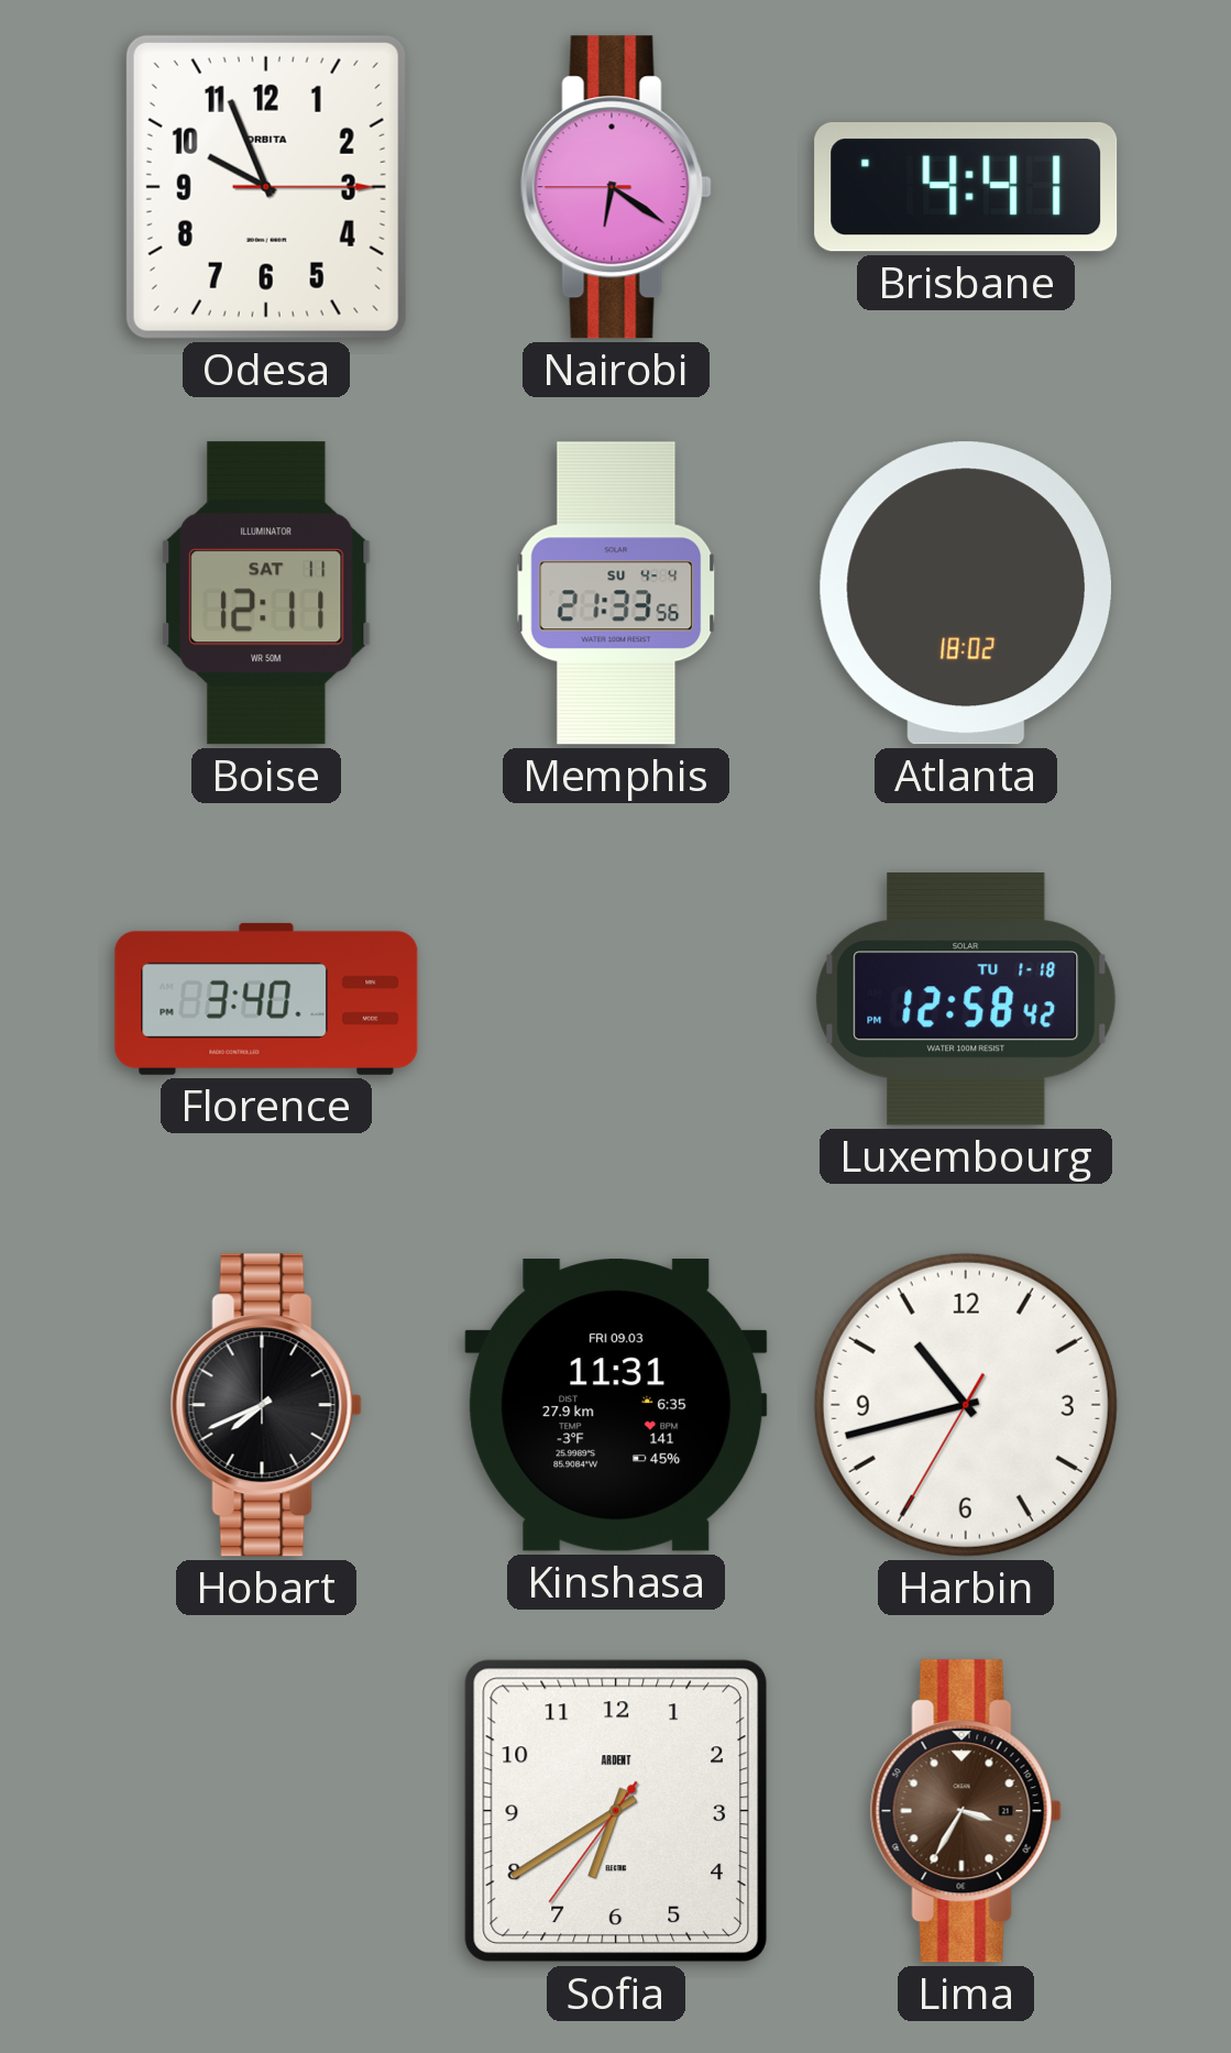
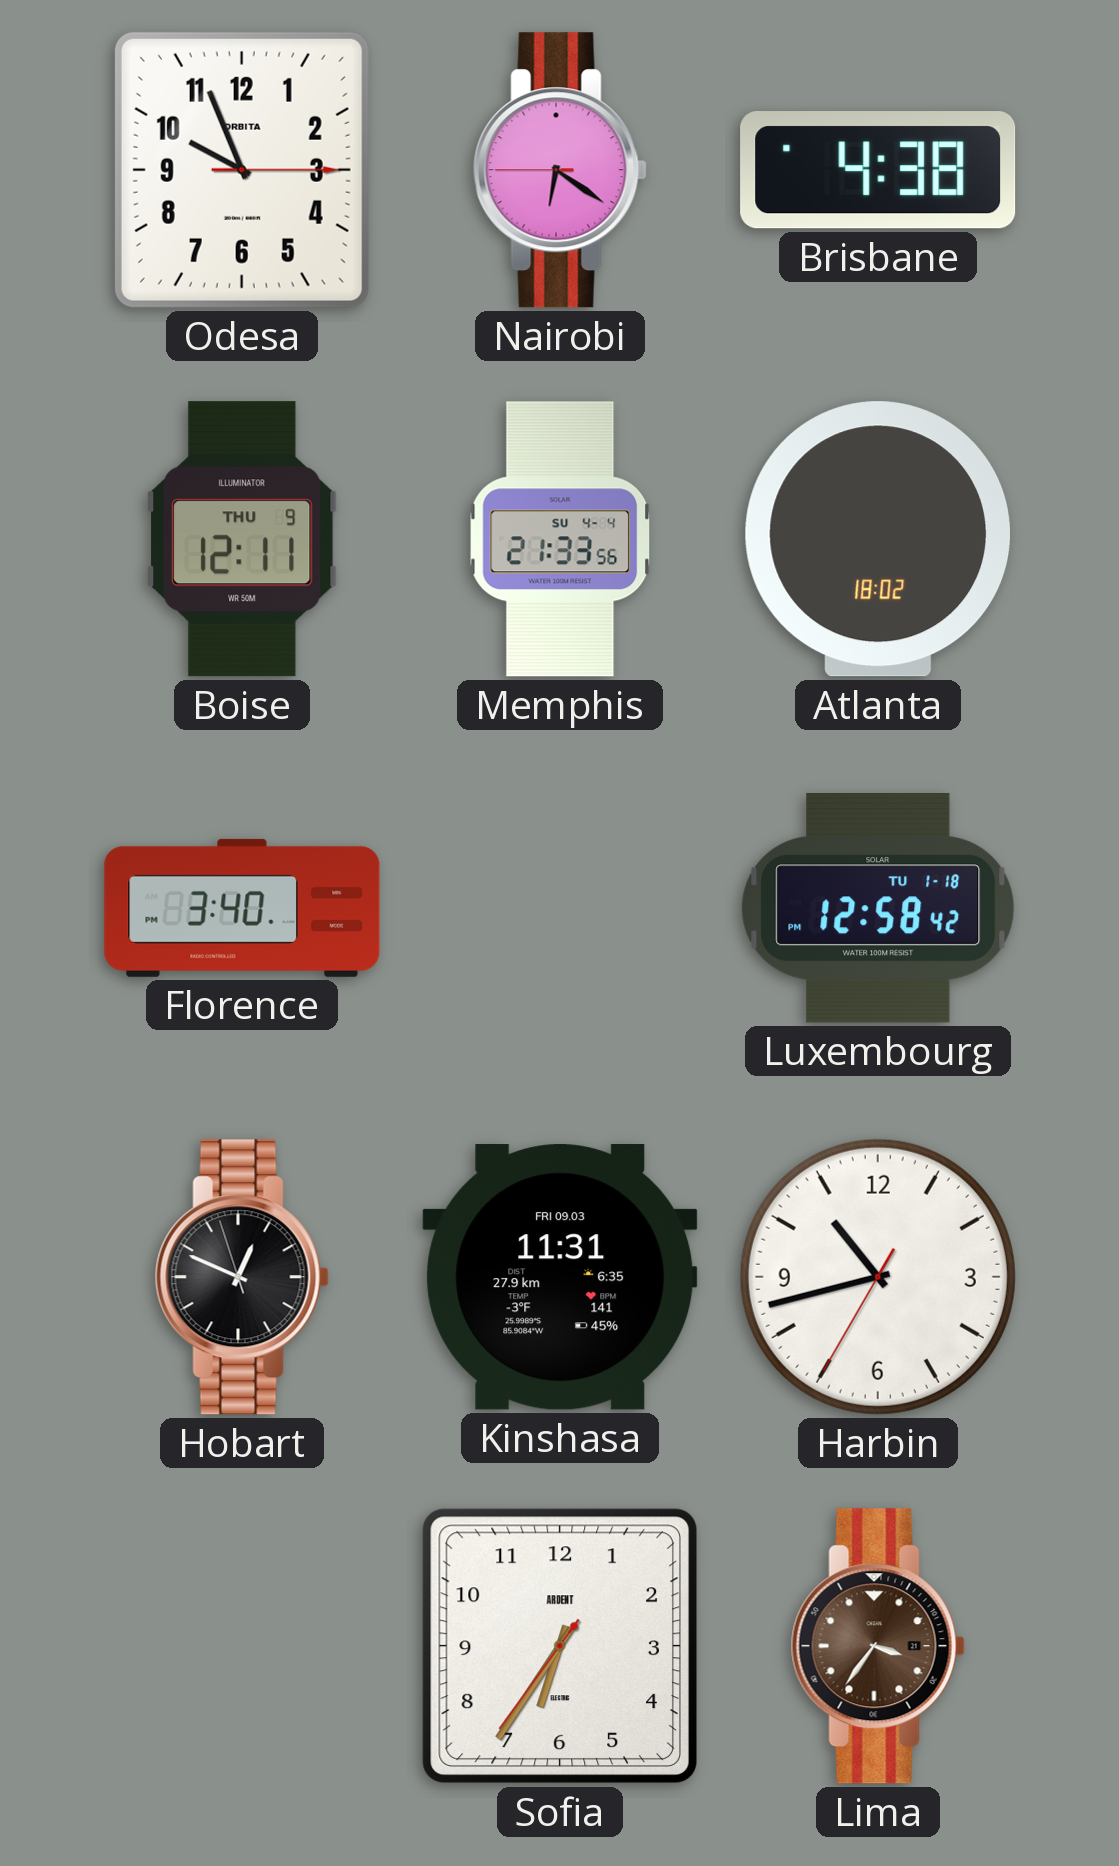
Brisbane: 4:41 -> 4:38 (878, 170)
Boise date: SAT 11 -> THU 9 (242, 539)
Hobart: 7:41 -> 12:48 (242, 1277)
Sofia: 6:39 -> 6:35 (560, 1646)
Lima: 3:35 -> 3:36 (878, 1646)
